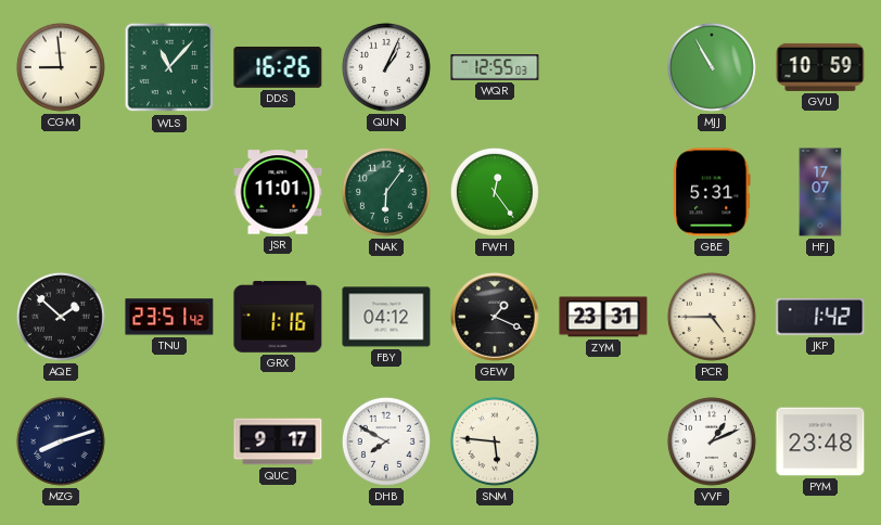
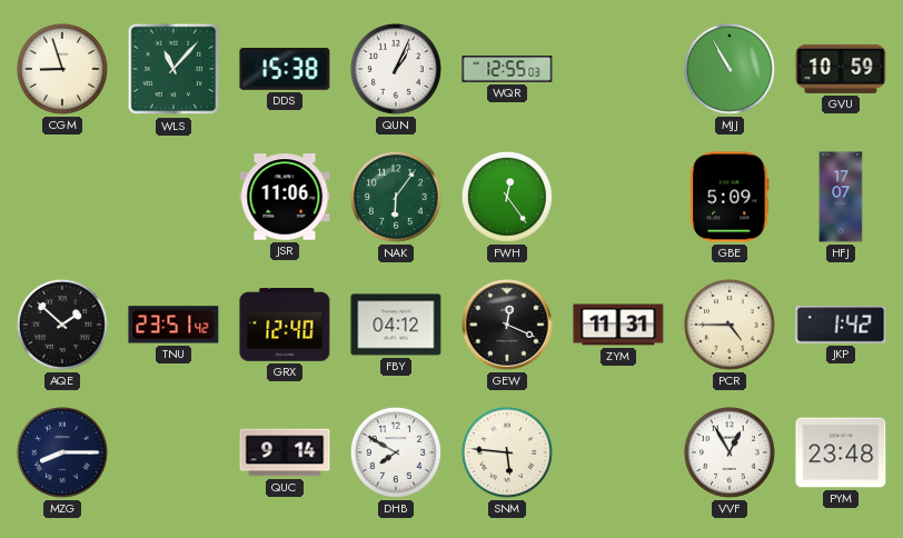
CGM: 8:59 -> 8:57 (62, 69)
DDS: 16:26 -> 15:38 (285, 70)
JSR: 11:01 -> 11:06 (285, 197)
GBE: 5:31 -> 5:09 (730, 197)
GRX: 1:16 -> 12:40 (285, 326)
GEW: 1:19 -> 12:19 (507, 325)
ZYM: 23:31 -> 11:31 (618, 325)
MZG: 8:12 -> 8:15 (62, 452)
QUC: 9:17 -> 9:14 (285, 452)
VVF: 1:11 -> 12:55 (730, 452)
